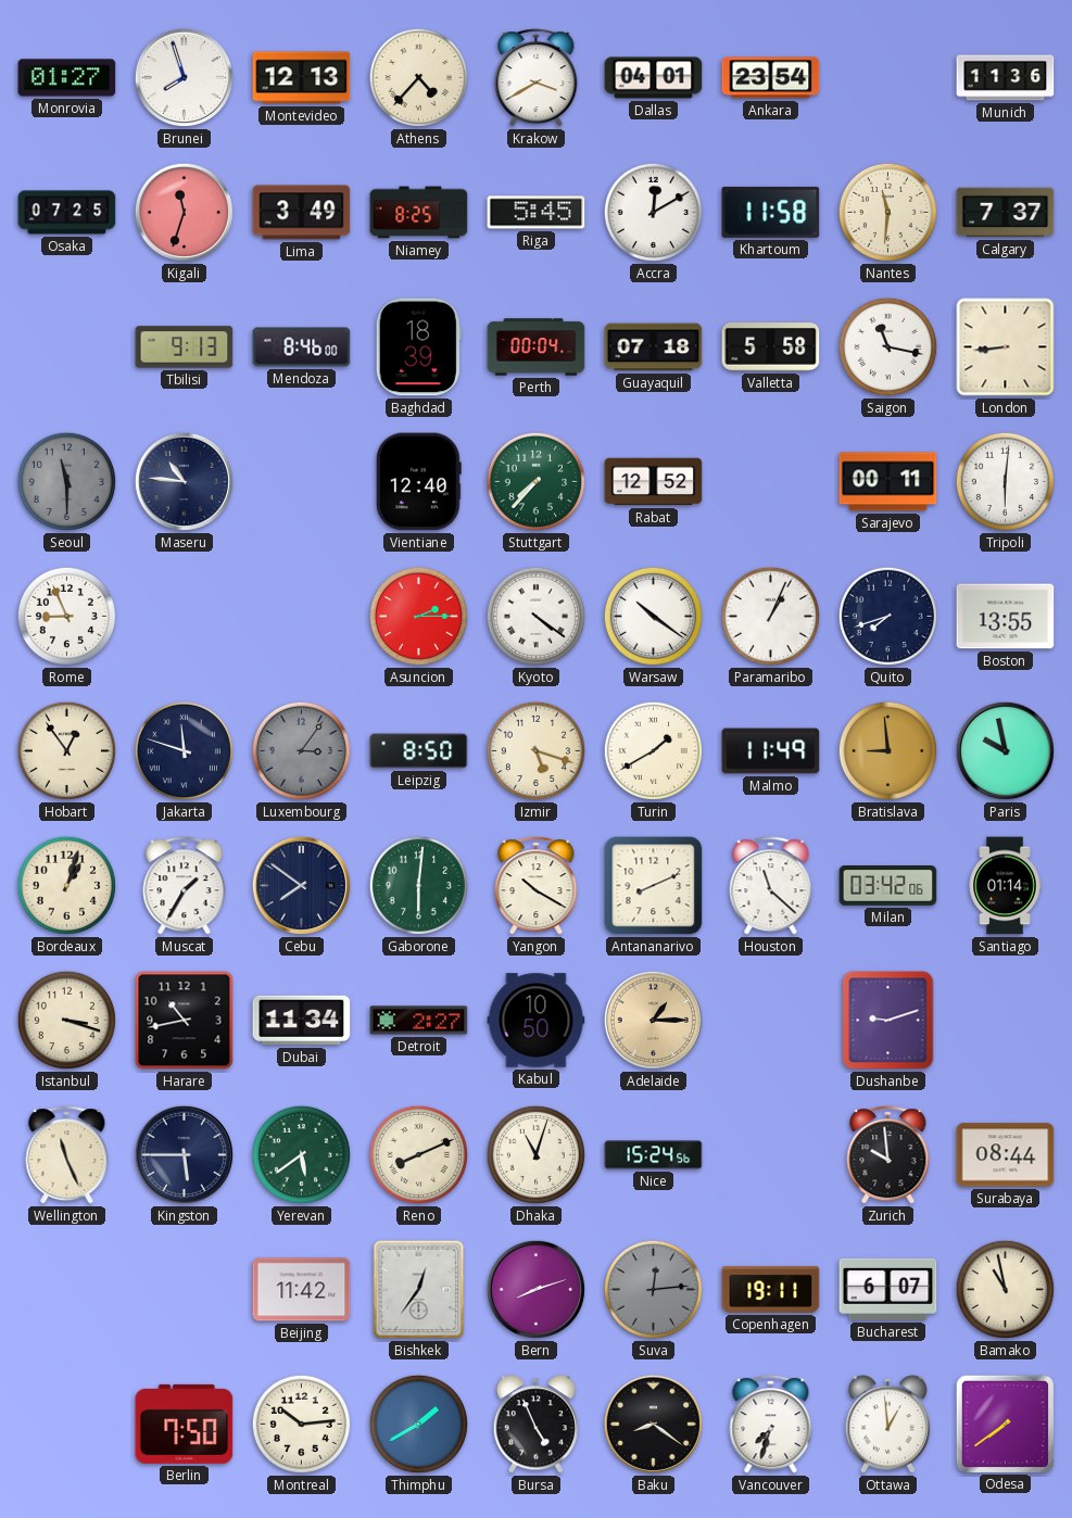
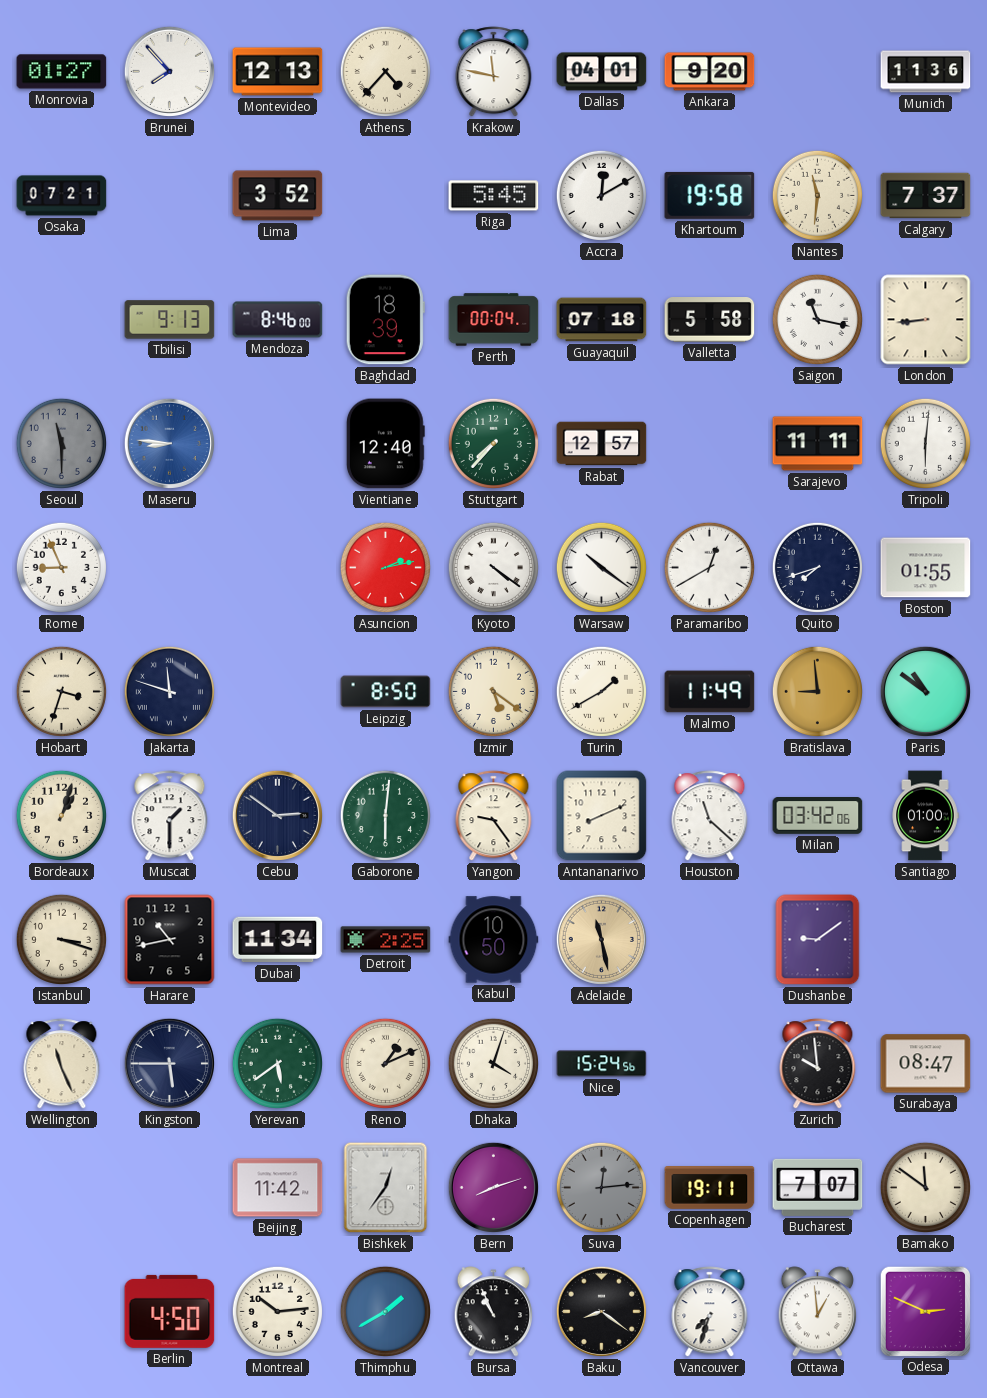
Brunei: 7:57 -> 7:53 (169, 71)
Krakow: 3:40 -> 11:47 (494, 72)
Ankara: 23:54 -> 9:20 (710, 72)
Osaka: 07:25 -> 07:21 (62, 196)
Kigali: 11:33 -> none (184, 212)
Lima: 3:49 -> 3:52 (278, 196)
Niamey: 8:25 -> none (419, 213)
Khartoum: 11:58 -> 19:58 (710, 195)
Maseru: 10:46 -> 8:46 (169, 443)
Maseru dial: navy -> blue (169, 443)
Rabat: 12:52 -> 12:57 (602, 444)
Sarajevo: 00:11 -> 11:11 (818, 444)
Asuncion: 2:15 -> 2:13 (385, 567)
Paramaribo: 1:04 -> 12:40 (709, 567)
Boston: 13:55 -> 01:55 (926, 568)
Hobart: 12:54 -> 3:33 (61, 691)
Luxembourg: 3:06 -> none (301, 750)
Izmir: 5:18 -> 5:21 (493, 691)
Paris: 9:58 -> 10:51 (925, 691)
Muscat: 1:35 -> 1:30 (170, 816)
Cebu: 7:51 -> 2:51 (277, 815)
Yangon: 10:20 -> 9:24 (494, 816)
Santiago: 01:14 -> 01:00 (925, 816)
Detroit: 2:27 -> 2:25 (386, 940)
Adelaide: 1:15 -> 11:28 (601, 939)
Dushanbe: 9:12 -> 9:09 (818, 940)
Reno: 8:11 -> 1:11 (385, 1063)
Dhaka: 11:03 -> 4:03 (493, 1063)
Surabaya: 08:44 -> 08:47 (926, 1064)
Bucharest: 6:07 -> 7:07 (818, 1187)
Bamako: 10:58 -> 11:51 (925, 1187)
Berlin: 7:50 -> 4:50 (170, 1311)
Bursa: 4:56 -> 10:56 (493, 1312)
Odesa: 7:39 -> 2:49 (925, 1311)
